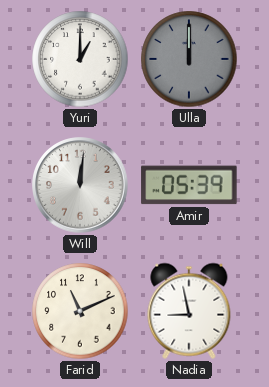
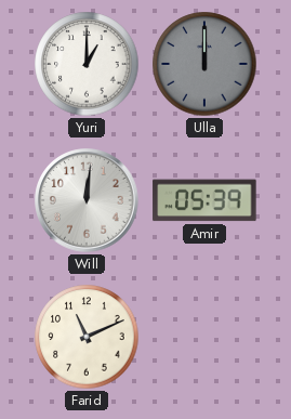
Nadia: 8:58 -> none (189, 311)
